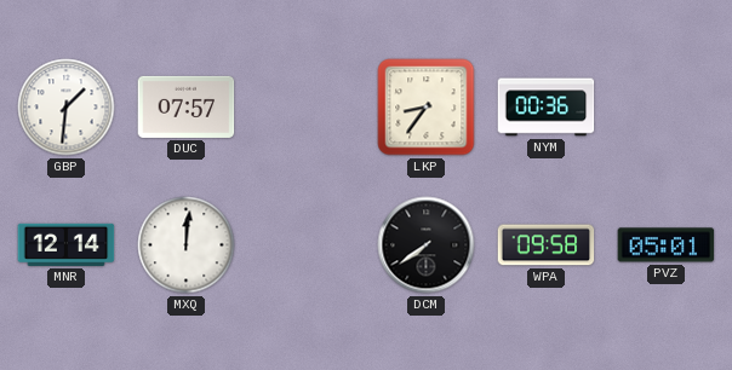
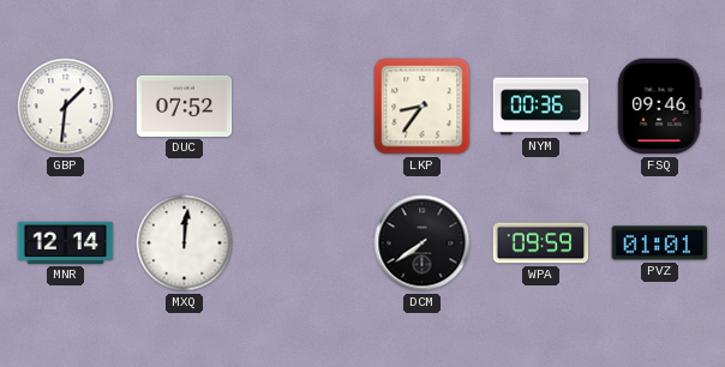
DUC: 07:57 -> 07:52 (185, 106)
FSQ: none -> 09:46 (660, 107)
WPA: 09:58 -> 09:59 (541, 243)
PVZ: 05:01 -> 01:01 (660, 243)
